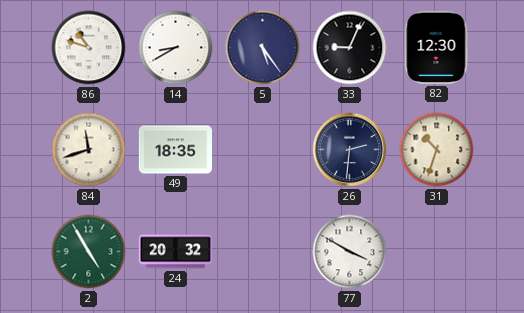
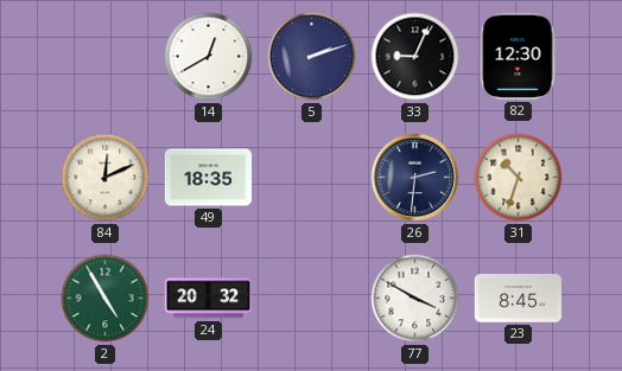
86: 10:48 -> none (89, 48)
14: 8:40 -> 12:40 (209, 57)
5: 5:24 -> 2:12 (312, 57)
84: 11:42 -> 12:11 (106, 178)
23: none -> 8:45 (518, 299)
